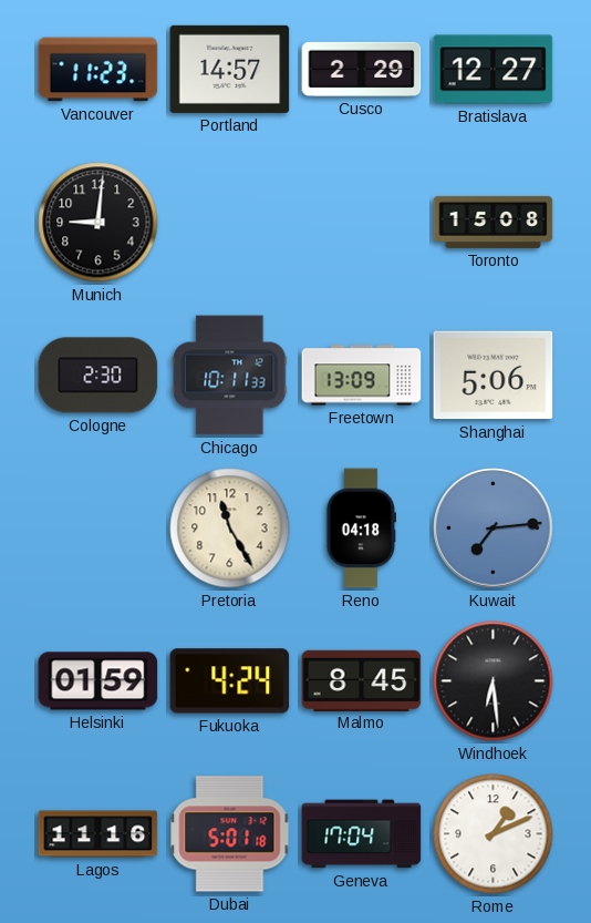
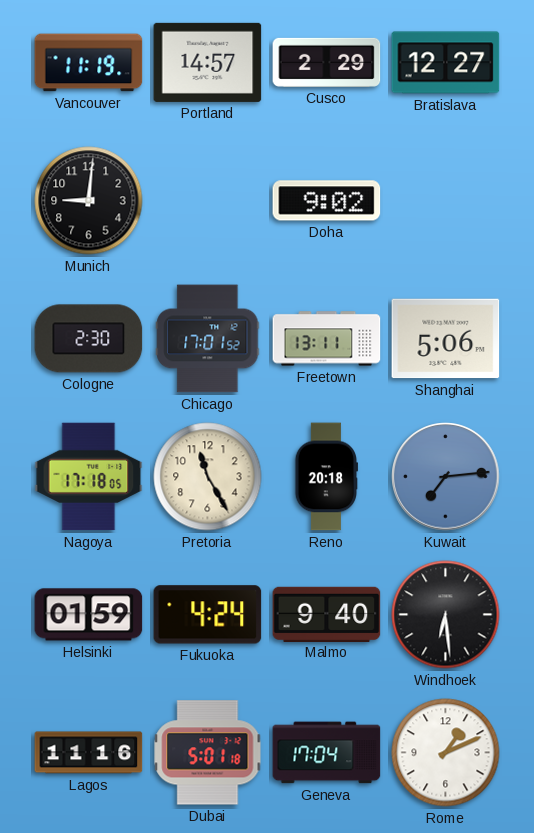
Vancouver: 11:23 -> 11:19 (89, 63)
Doha: none -> 9:02 (327, 201)
Toronto: 15:08 -> none (494, 222)
Chicago: 10:11 -> 17:01 (208, 339)
Freetown: 13:09 -> 13:11 (327, 339)
Nagoya: none -> 17:18 (89, 477)
Reno: 04:18 -> 20:18 (326, 477)
Malmo: 8:45 -> 9:40 (327, 614)
